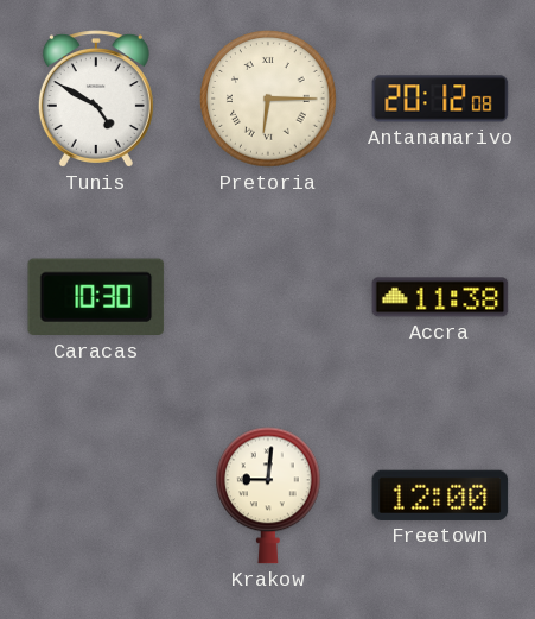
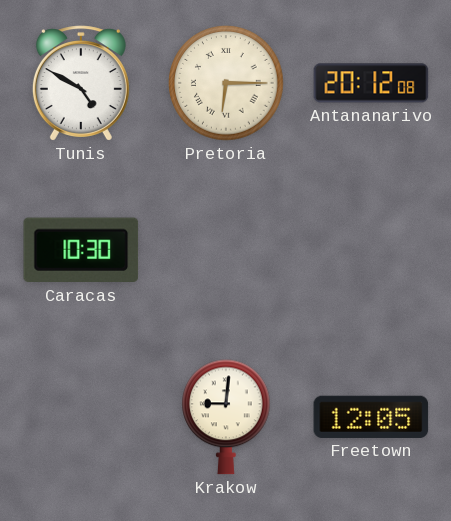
Accra: 11:38 -> none (440, 297)
Freetown: 12:00 -> 12:05 (371, 417)
